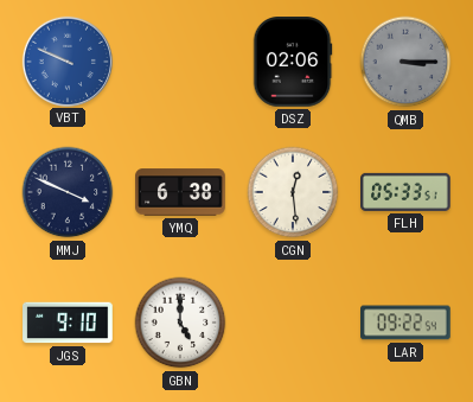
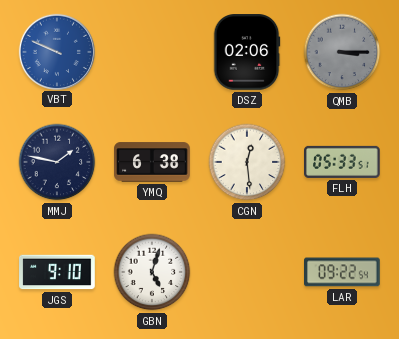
MMJ: 3:49 -> 1:47 (57, 162)
GBN: 5:00 -> 5:03 (152, 272)
